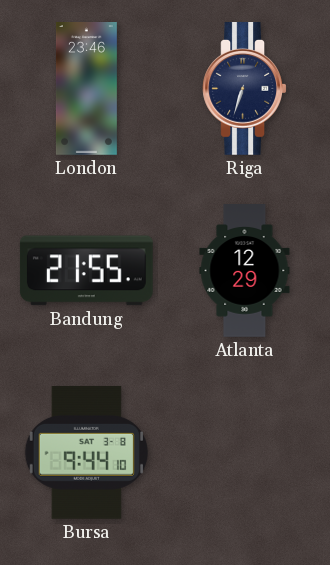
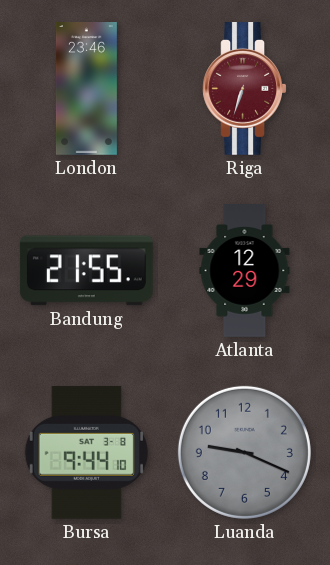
Riga dial: navy -> burgundy (245, 89)
Luanda: none -> 9:19 (244, 452)
